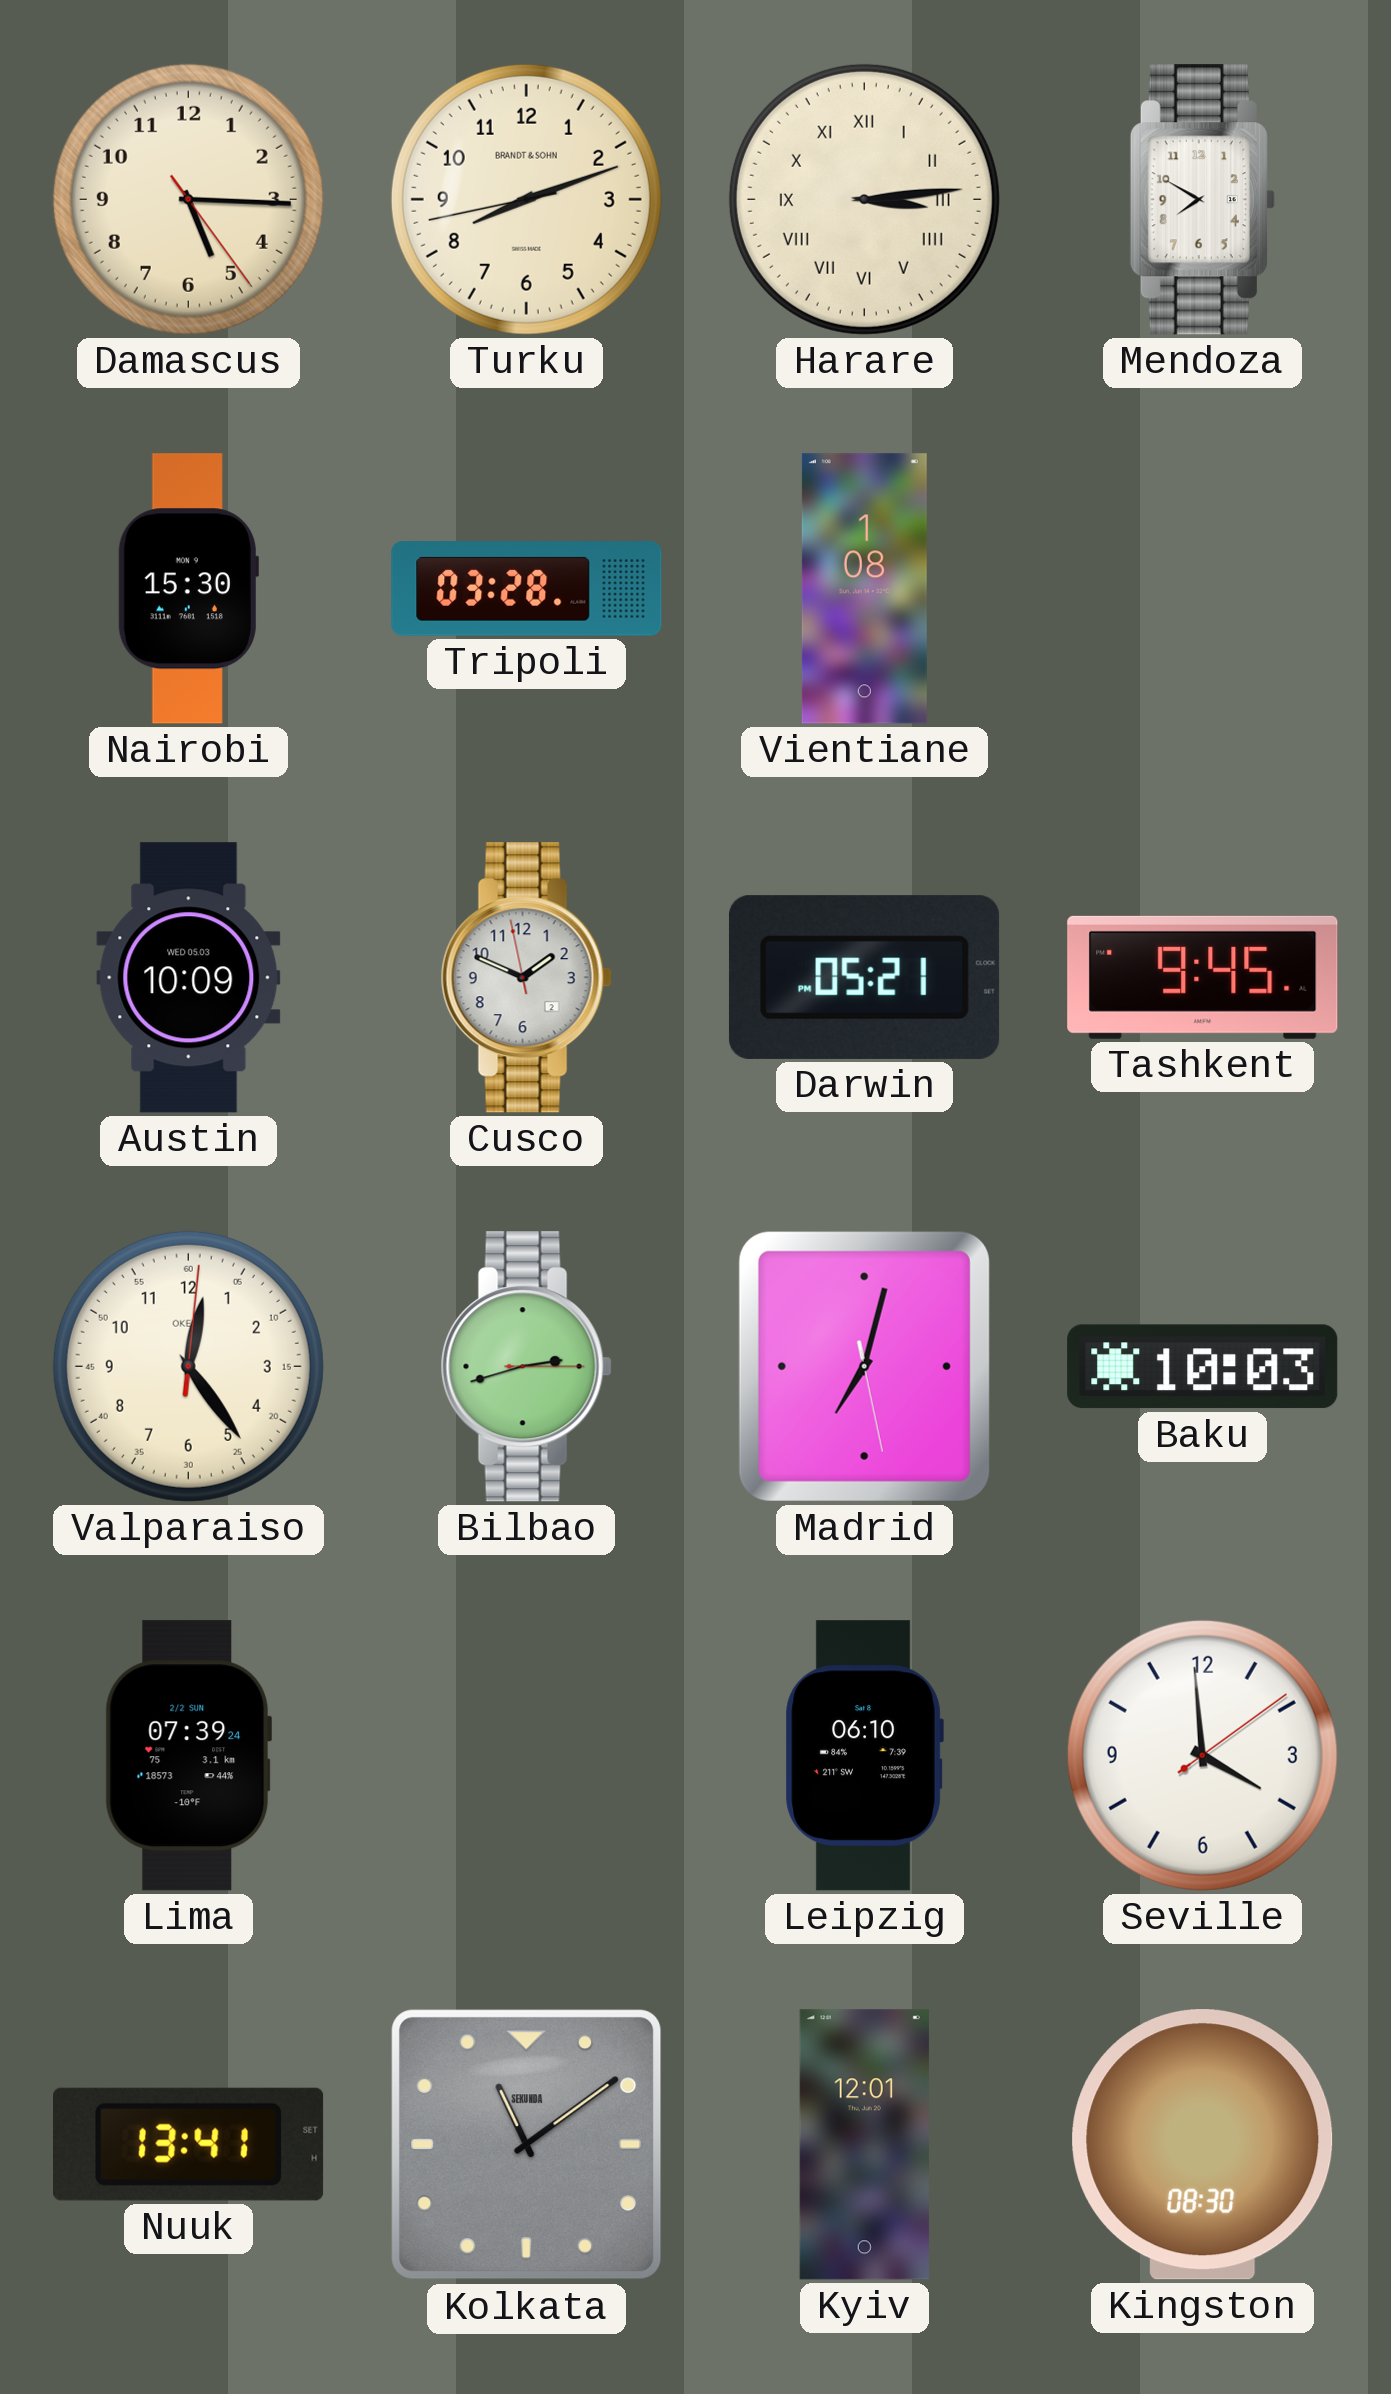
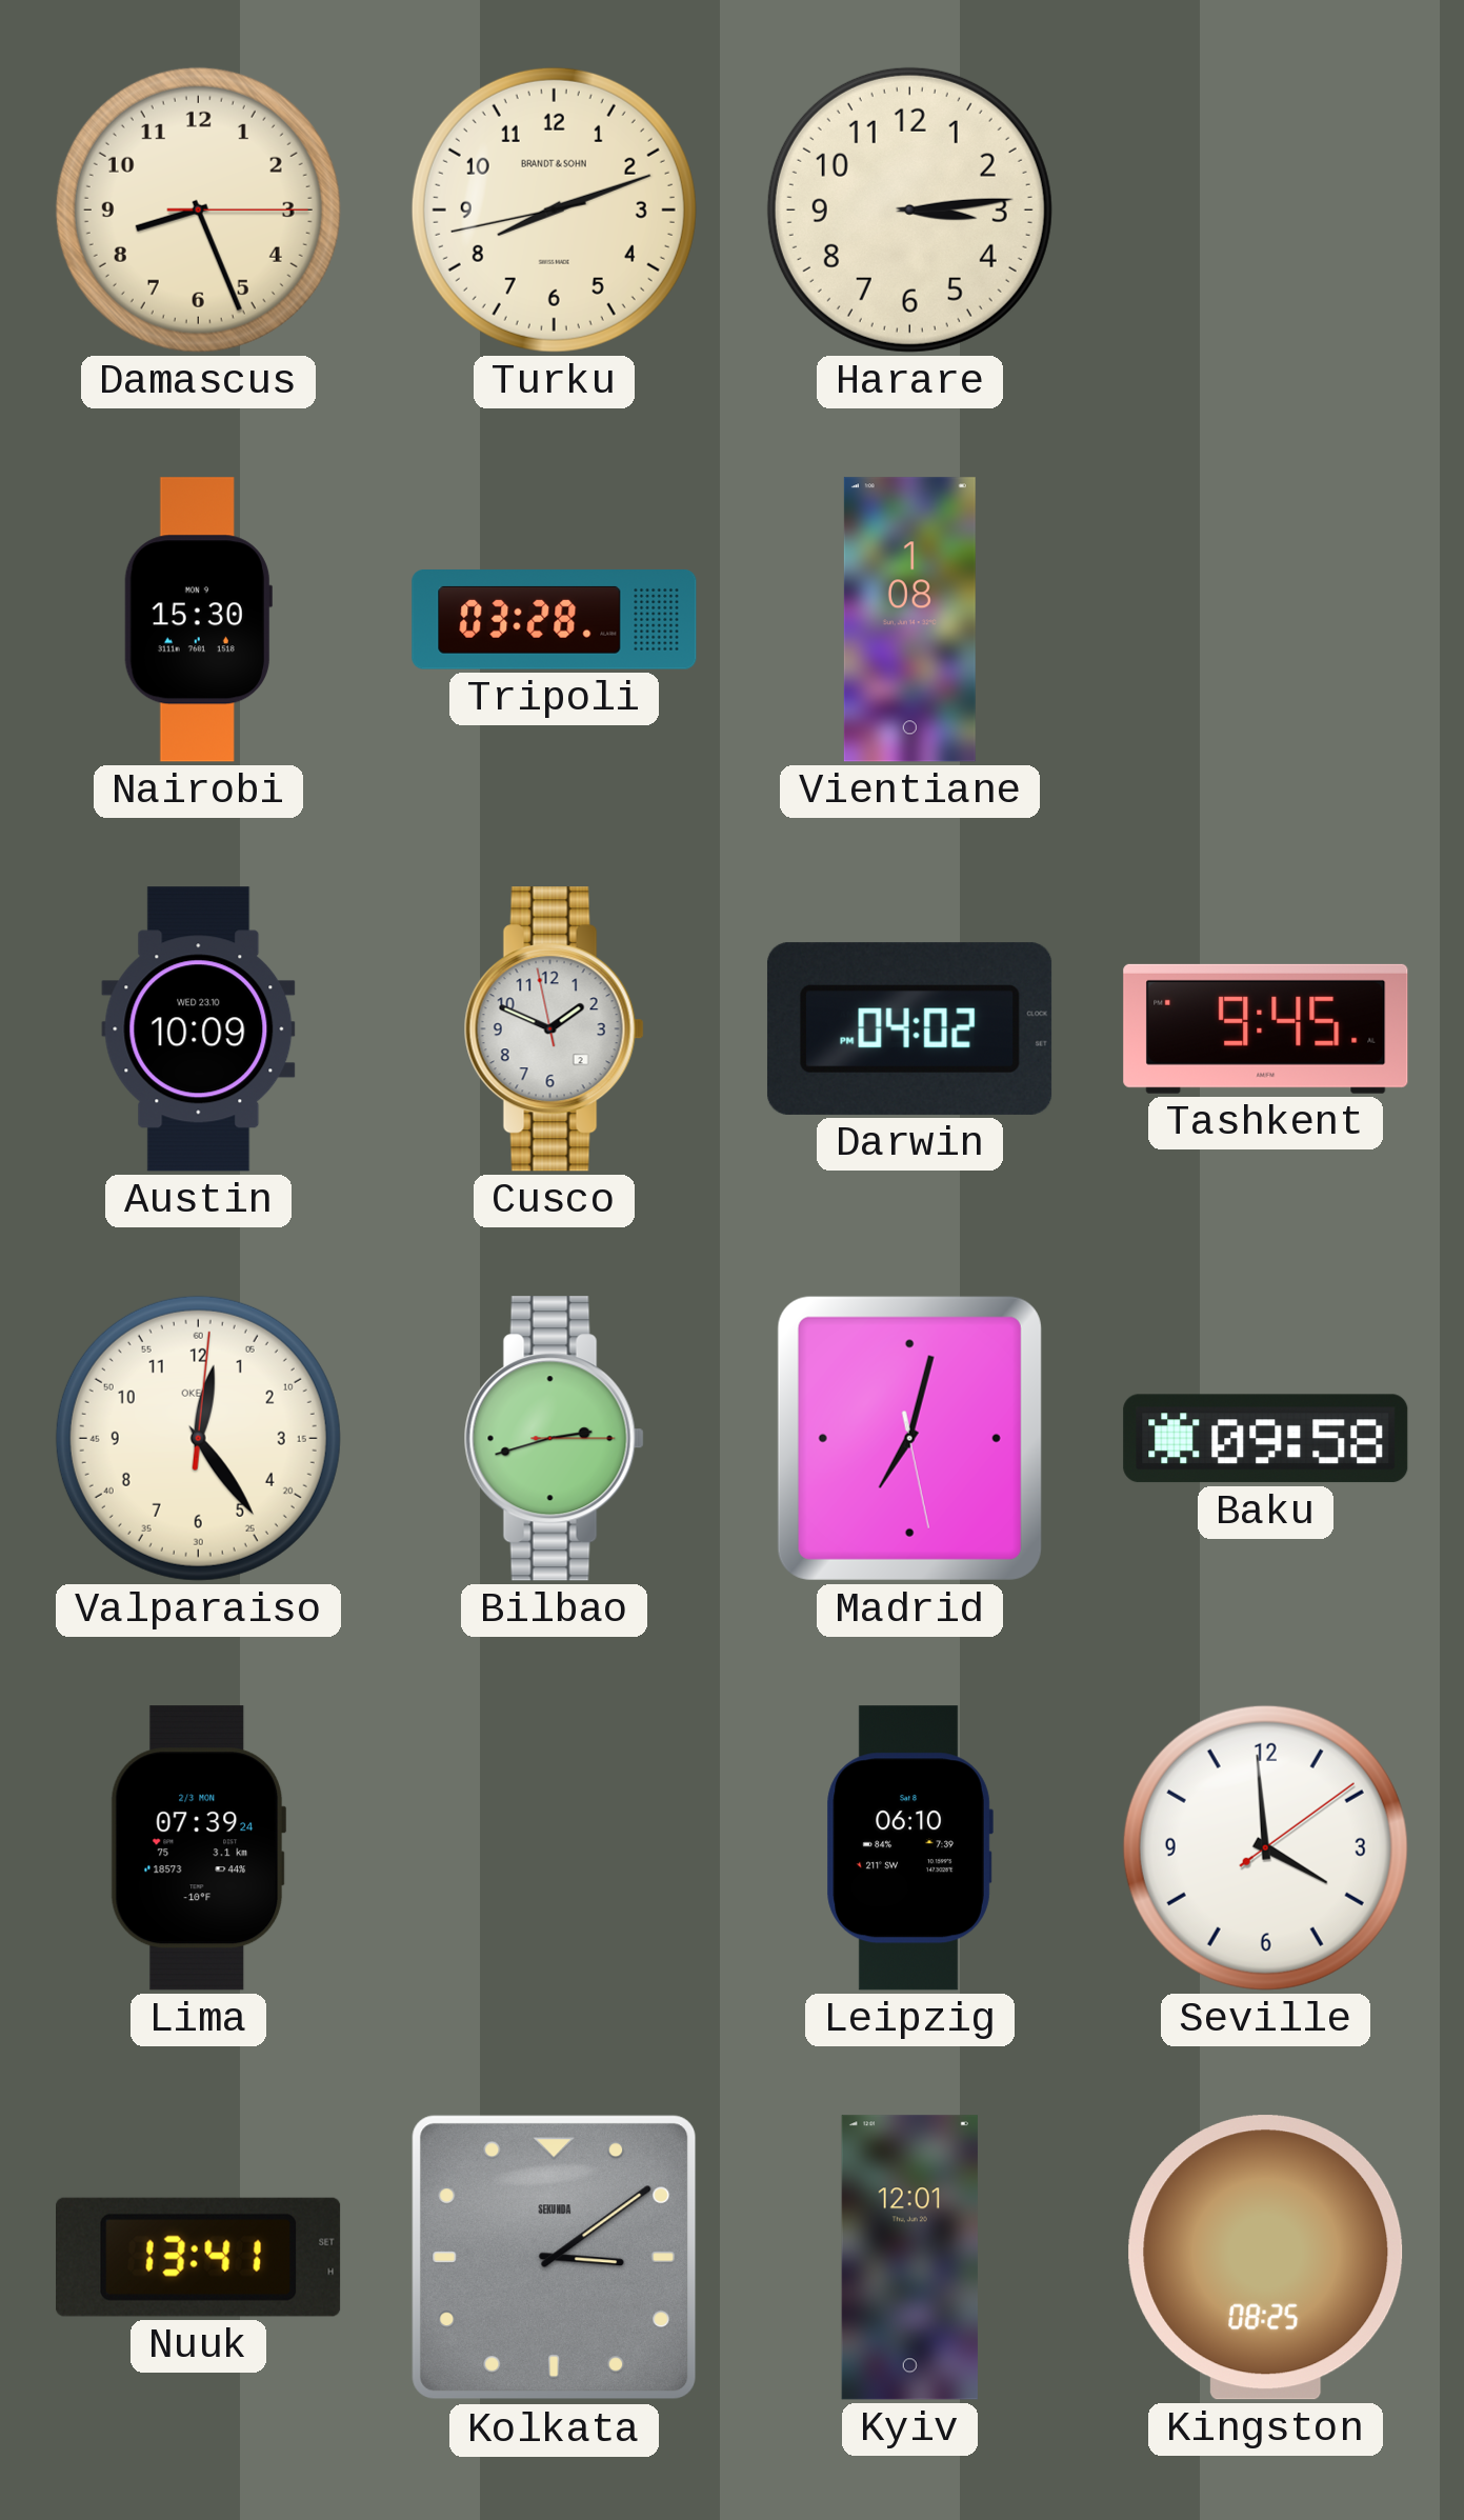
Damascus: 5:15 -> 8:26 (198, 209)
Harare numerals: Roman -> Arabic (909, 209)
Mendoza: 7:50 -> none (1202, 200)
Austin date: WED 05.03 -> WED 23.10 (199, 1029)
Darwin: 05:21 -> 04:02 (909, 1028)
Baku: 10:03 -> 09:58 (1266, 1439)
Lima date: 2/2 SUN -> 2/3 MON (198, 1848)
Kolkata: 11:09 -> 3:09 (555, 2258)
Kingston: 08:30 -> 08:25 (1266, 2258)
